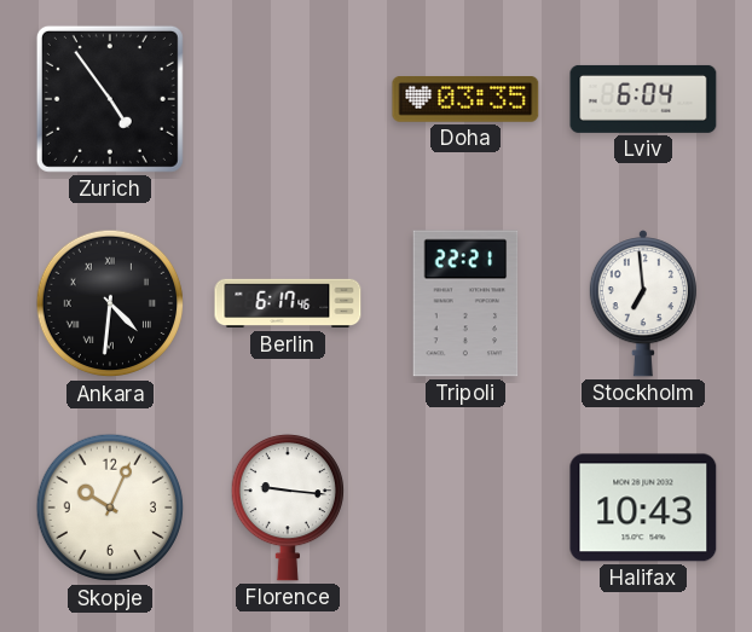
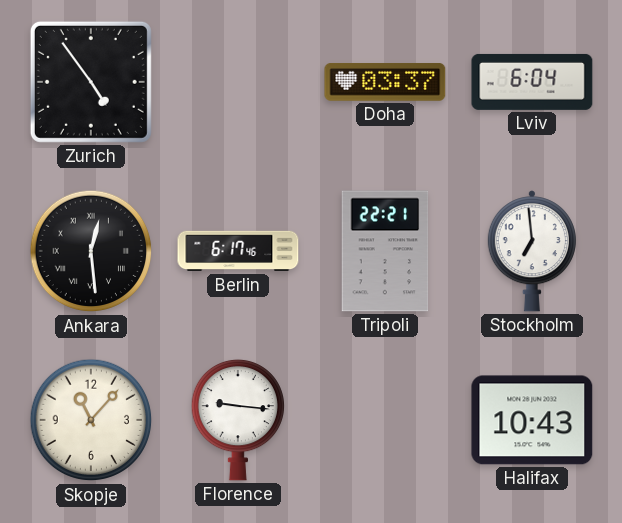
Doha: 03:35 -> 03:37 (385, 83)
Ankara: 4:31 -> 12:29 (91, 251)
Skopje: 10:04 -> 11:07 (91, 420)
